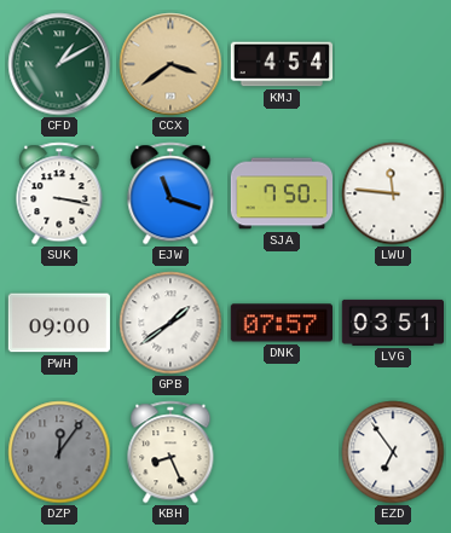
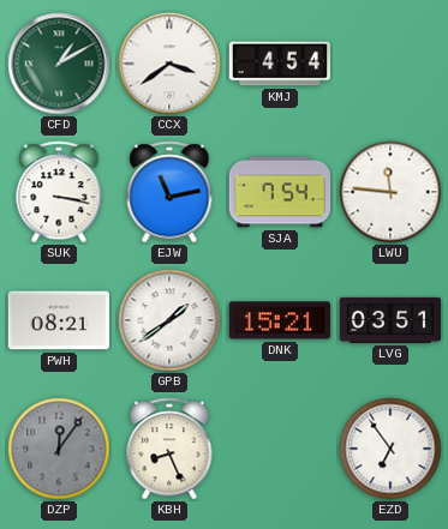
CCX dial: champagne -> white (169, 64)
EJW: 11:18 -> 11:13 (169, 192)
SJA: 7:50 -> 7:54 (280, 192)
PWH: 09:00 -> 08:21 (58, 320)
DNK: 07:57 -> 15:21 (279, 320)
